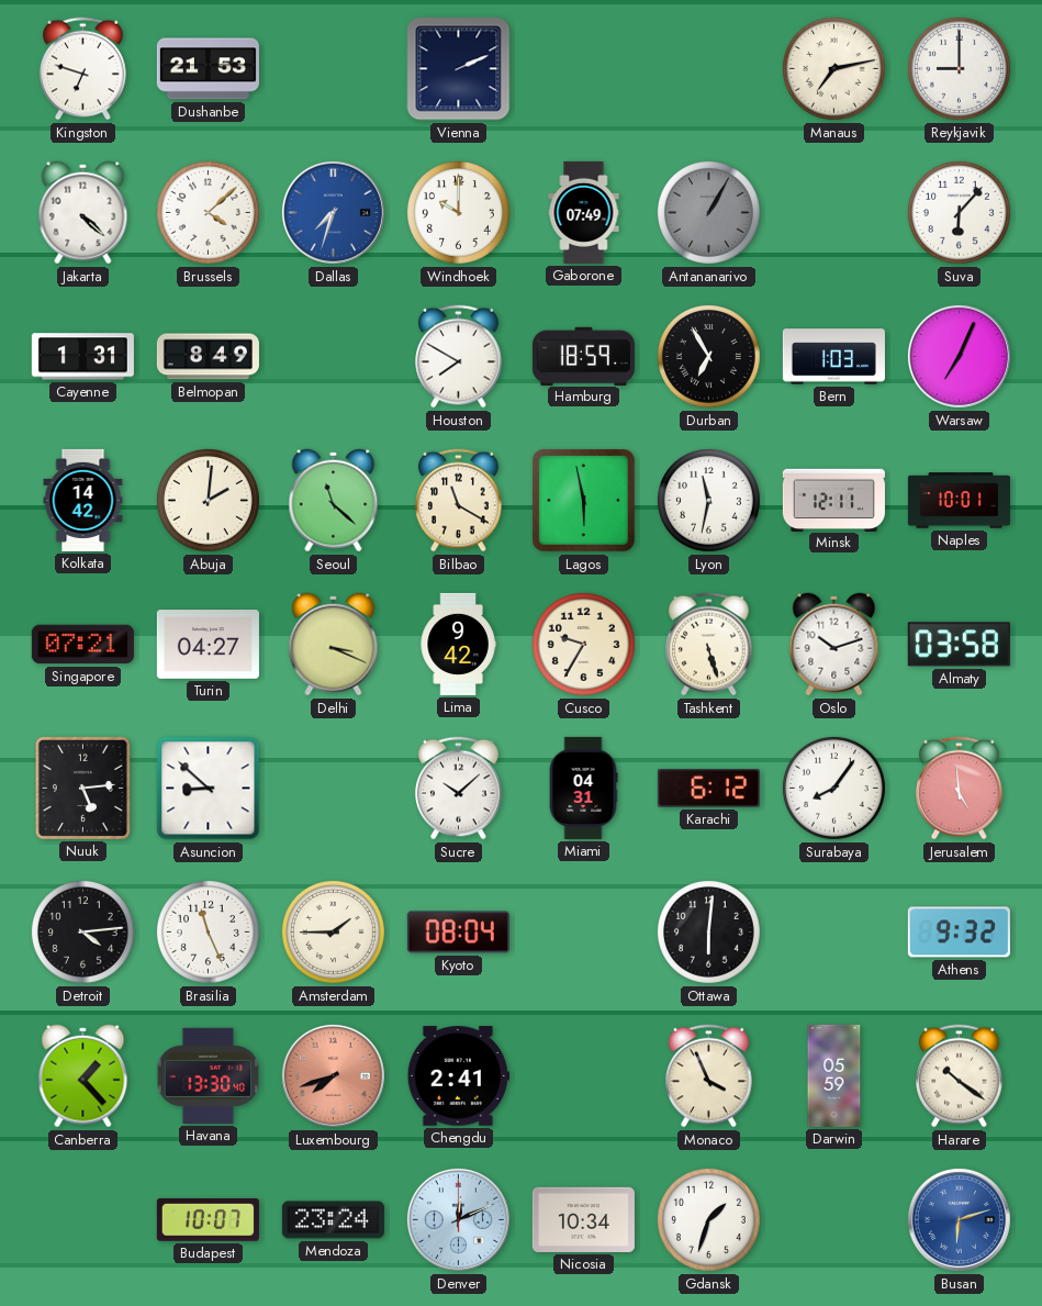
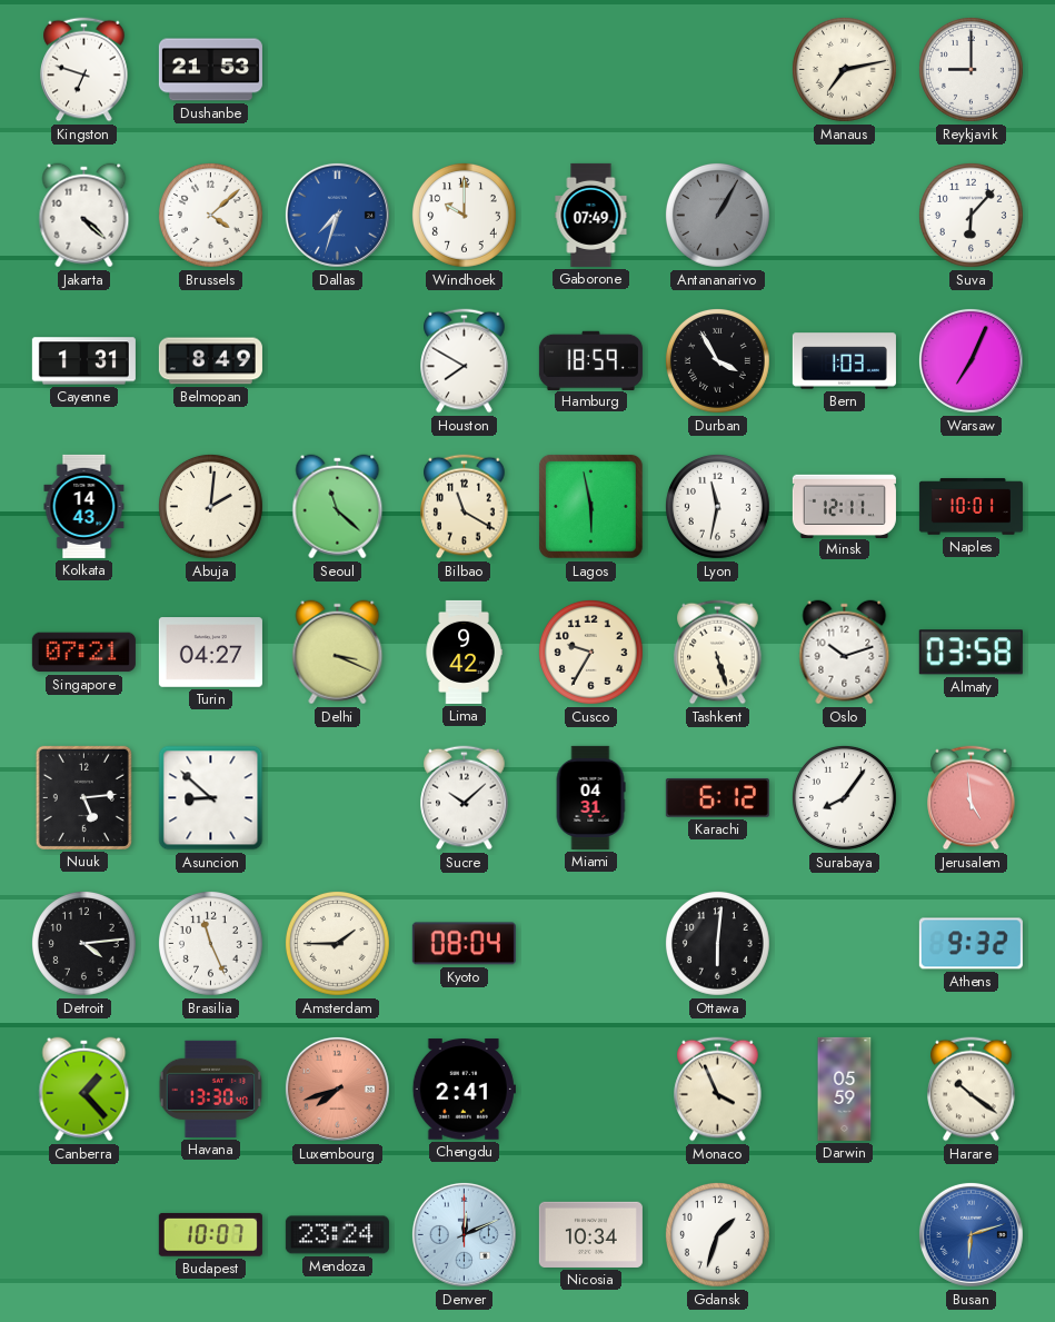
Vienna: 2:11 -> none (459, 69)
Durban: 6:55 -> 3:55 (717, 360)
Kolkata: 14:42 -> 14:43 (84, 506)
